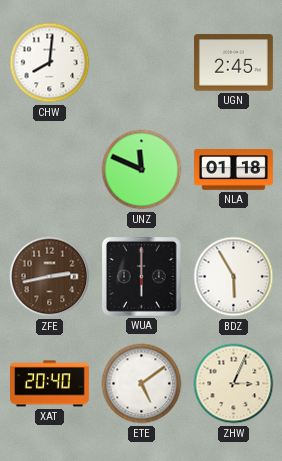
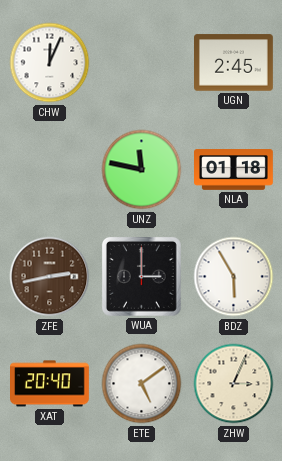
CHW: 8:01 -> 12:04 (50, 63)
UNZ: 11:49 -> 11:47 (142, 170)
WUA: 6:00 -> 3:00 (141, 276)
